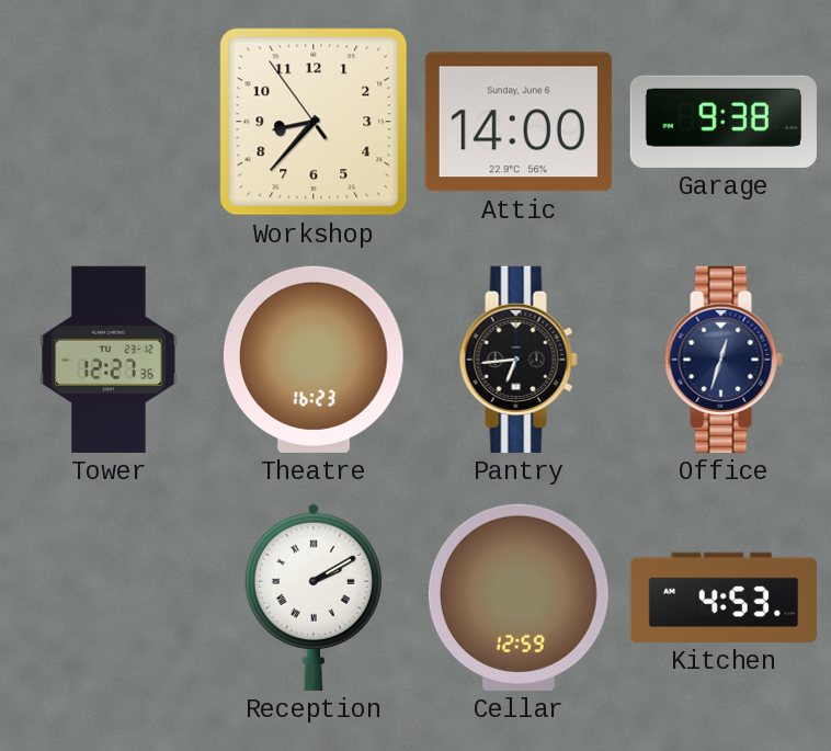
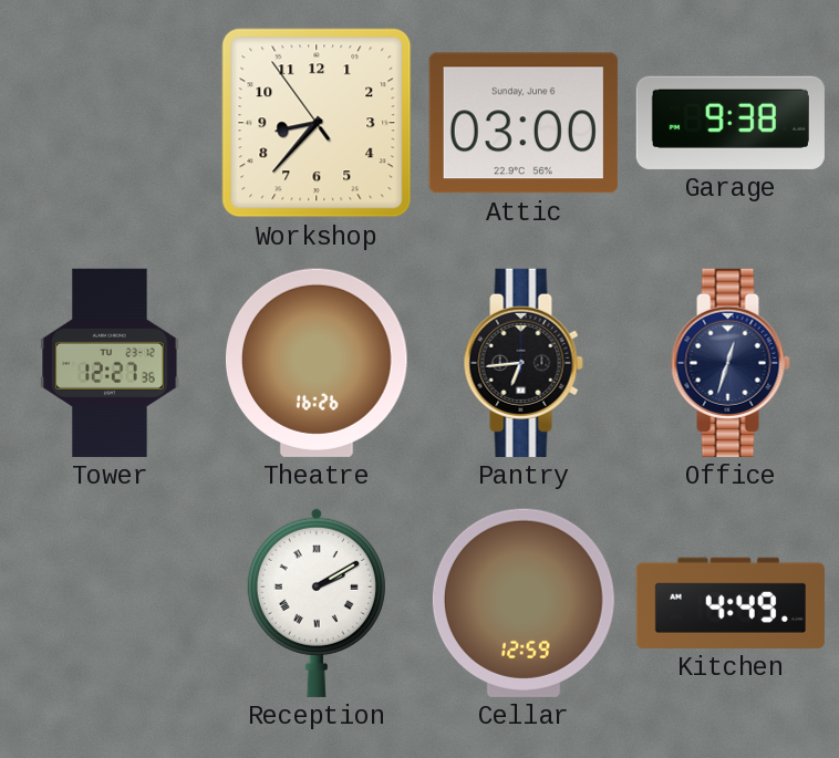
Attic: 14:00 -> 03:00 (524, 123)
Theatre: 16:23 -> 16:26 (317, 363)
Kitchen: 4:53 -> 4:49 (731, 603)
